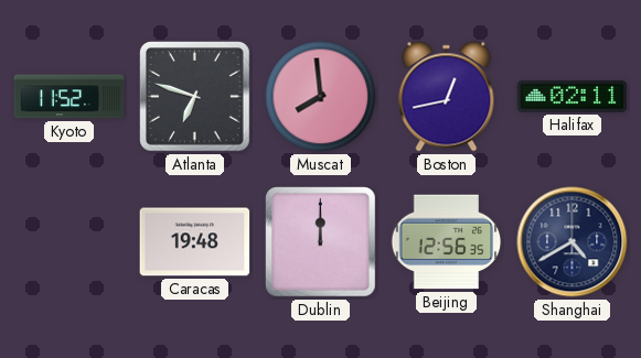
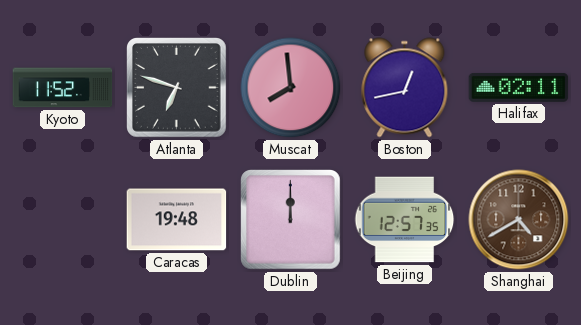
Beijing: 12:56 -> 12:57 (405, 220)
Shanghai dial: navy -> brown (519, 220)
